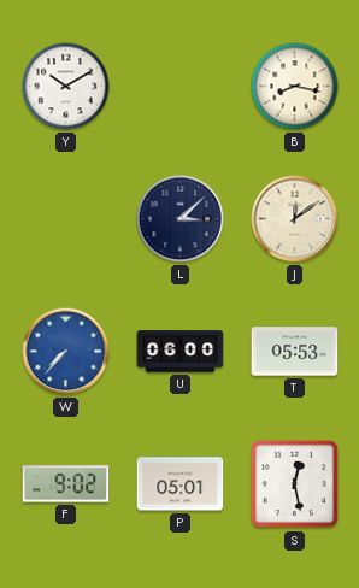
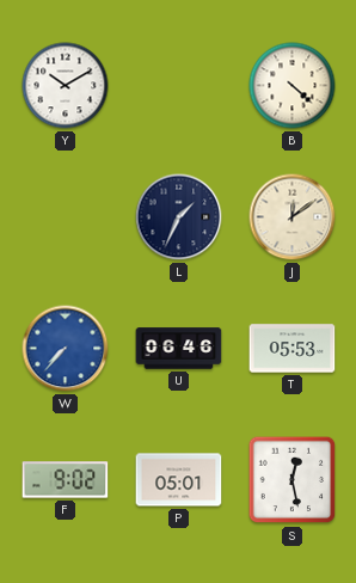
B: 8:17 -> 4:22 (293, 86)
L: 3:08 -> 1:34 (179, 217)
U: 06:00 -> 06:46 (179, 349)
